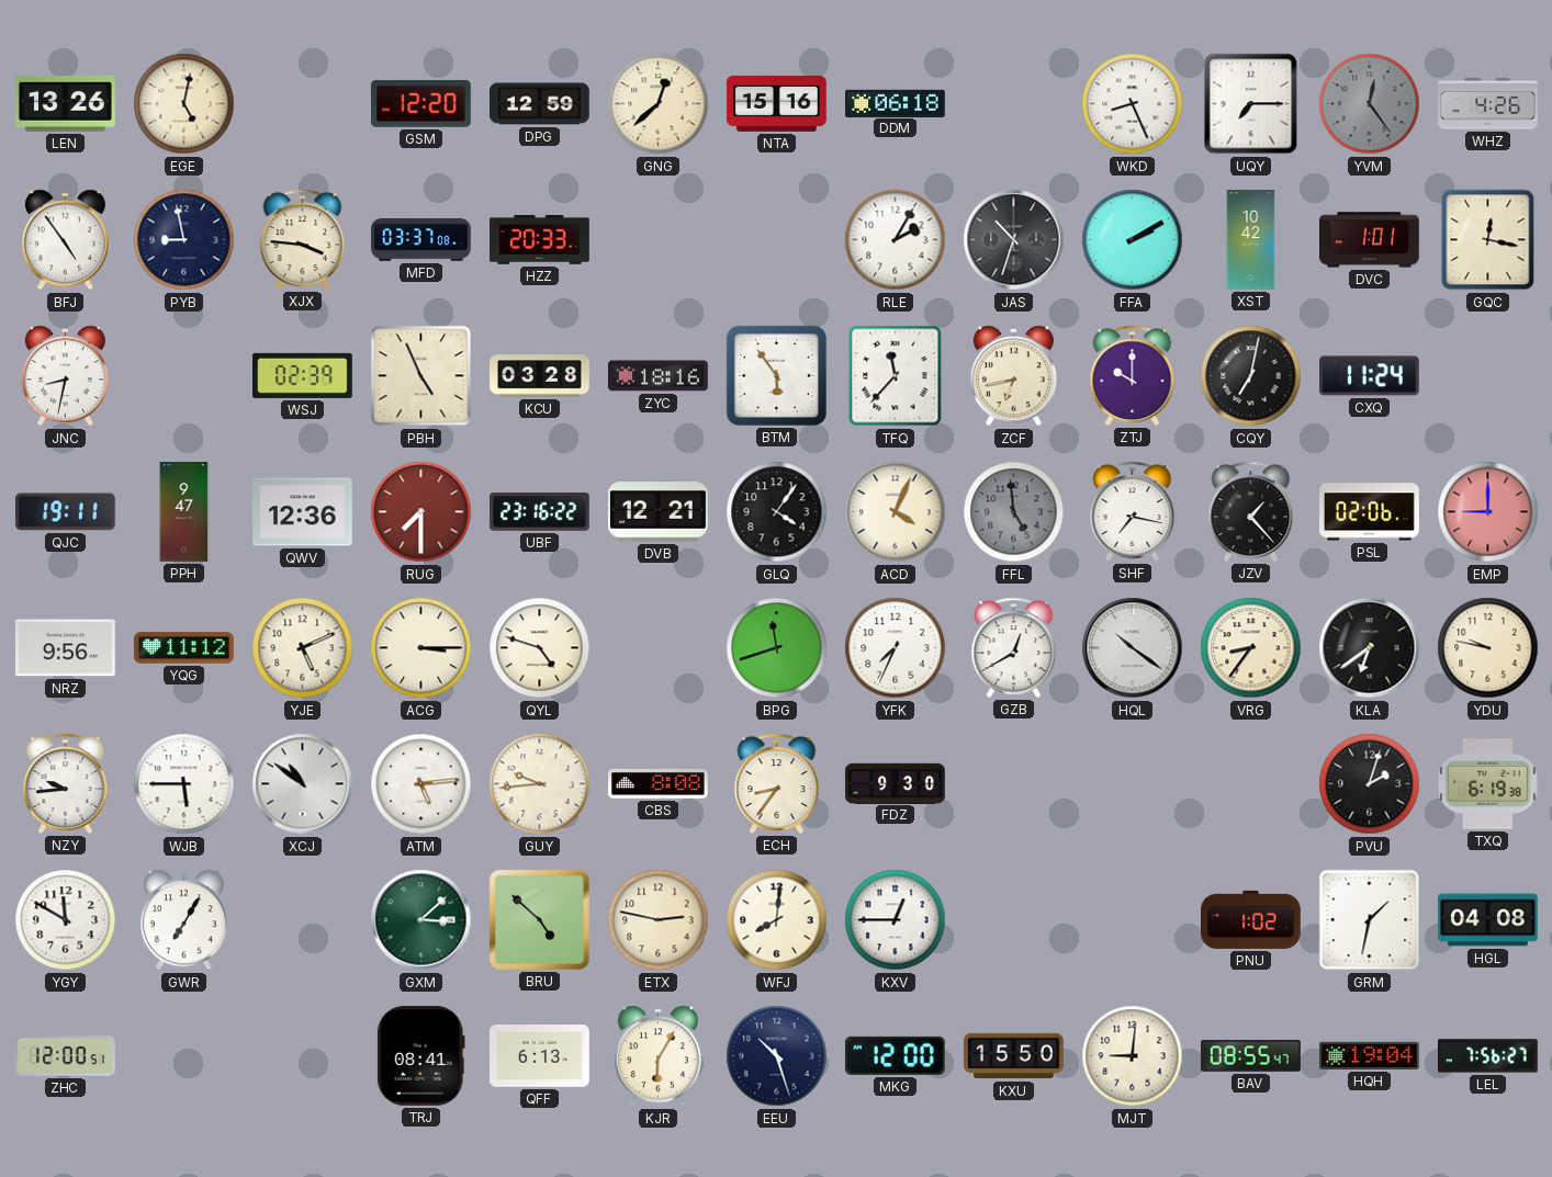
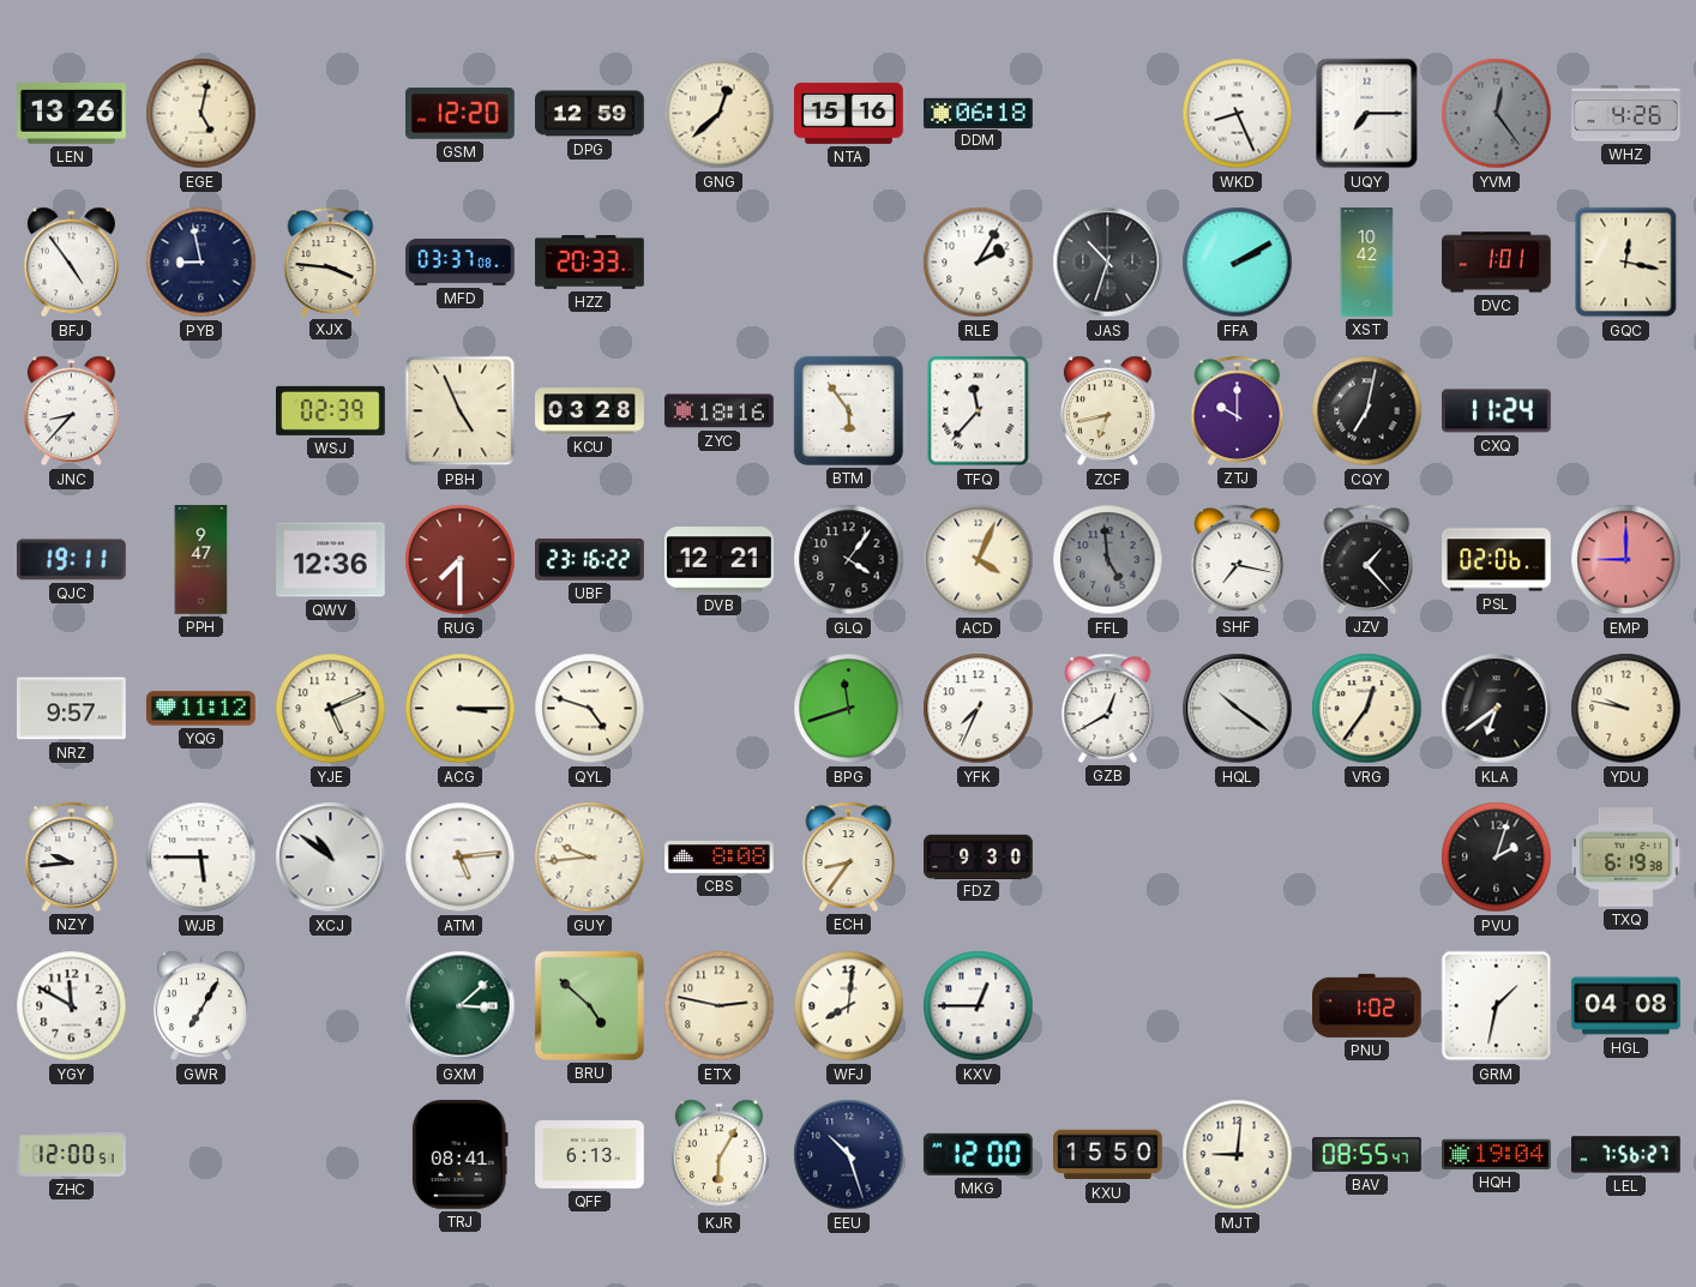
JNC: 8:32 -> 8:37 (71, 411)
NRZ: 9:56 -> 9:57 (72, 709)
VRG: 8:36 -> 12:36 (1367, 709)
